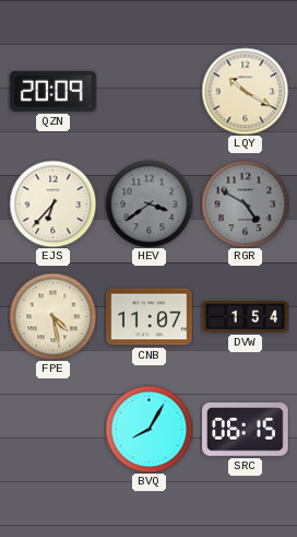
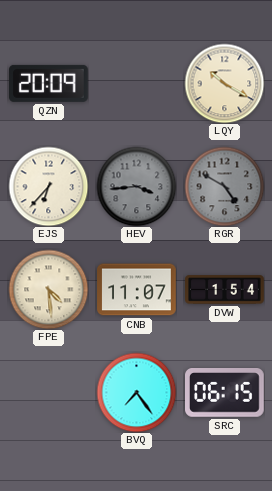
HEV: 3:39 -> 3:44 (136, 186)
FPE: 4:28 -> 4:29 (48, 289)
BVQ: 8:05 -> 7:24 (136, 392)
